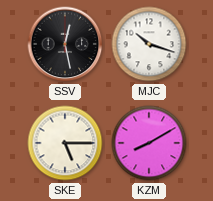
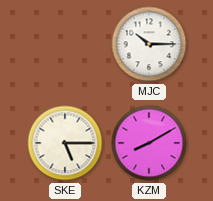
SSV: 12:28 -> none (65, 44)
MJC: 10:18 -> 10:15 (149, 44)
